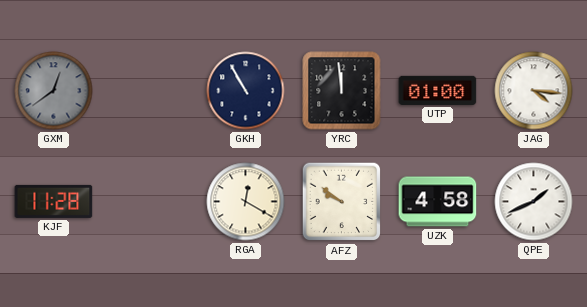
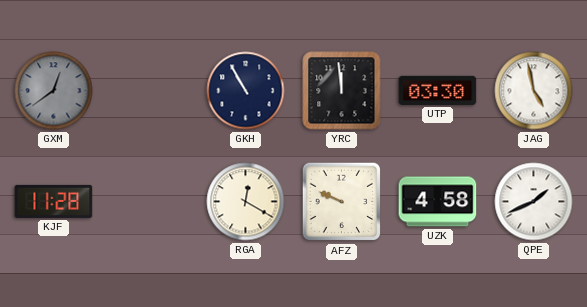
UTP: 01:00 -> 03:30 (438, 90)
JAG: 4:16 -> 4:58 (534, 91)
AFZ: 9:51 -> 9:49 (342, 202)
